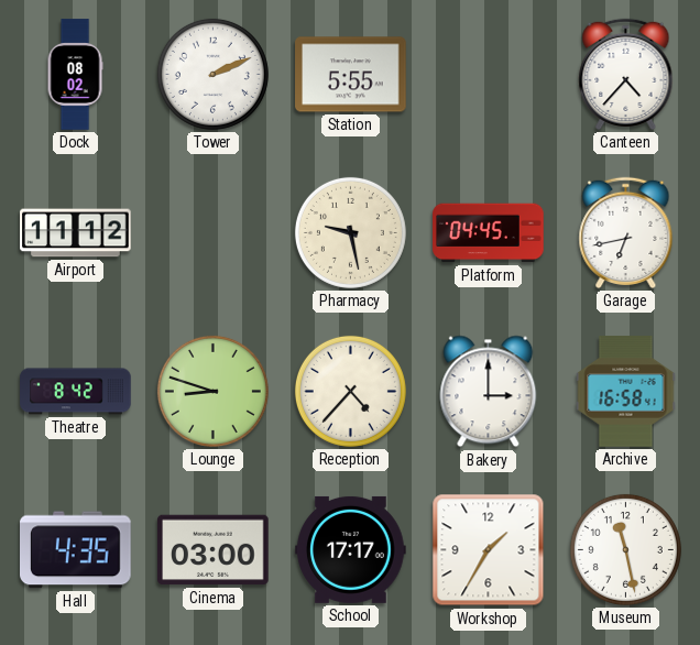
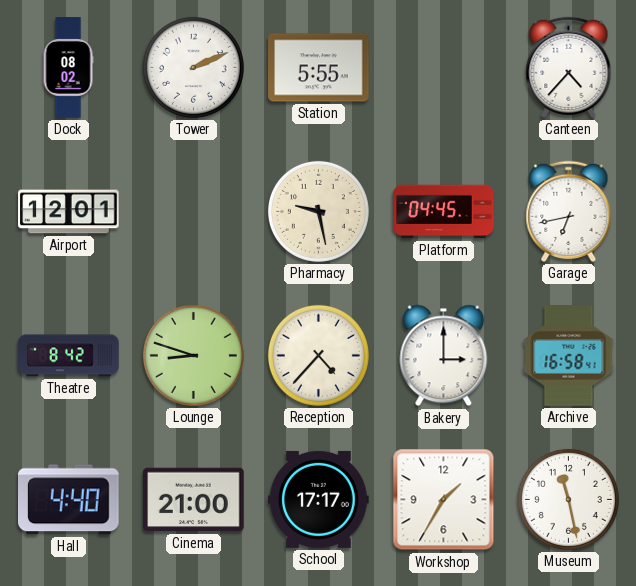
Airport: 11:12 -> 12:01 (69, 212)
Hall: 4:35 -> 4:40 (69, 500)
Cinema: 03:00 -> 21:00 (194, 500)
